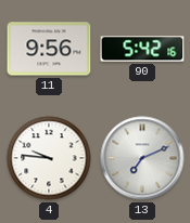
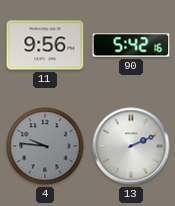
4 dial: white -> grey (45, 146)
13: 7:11 -> 2:11 (131, 146)
